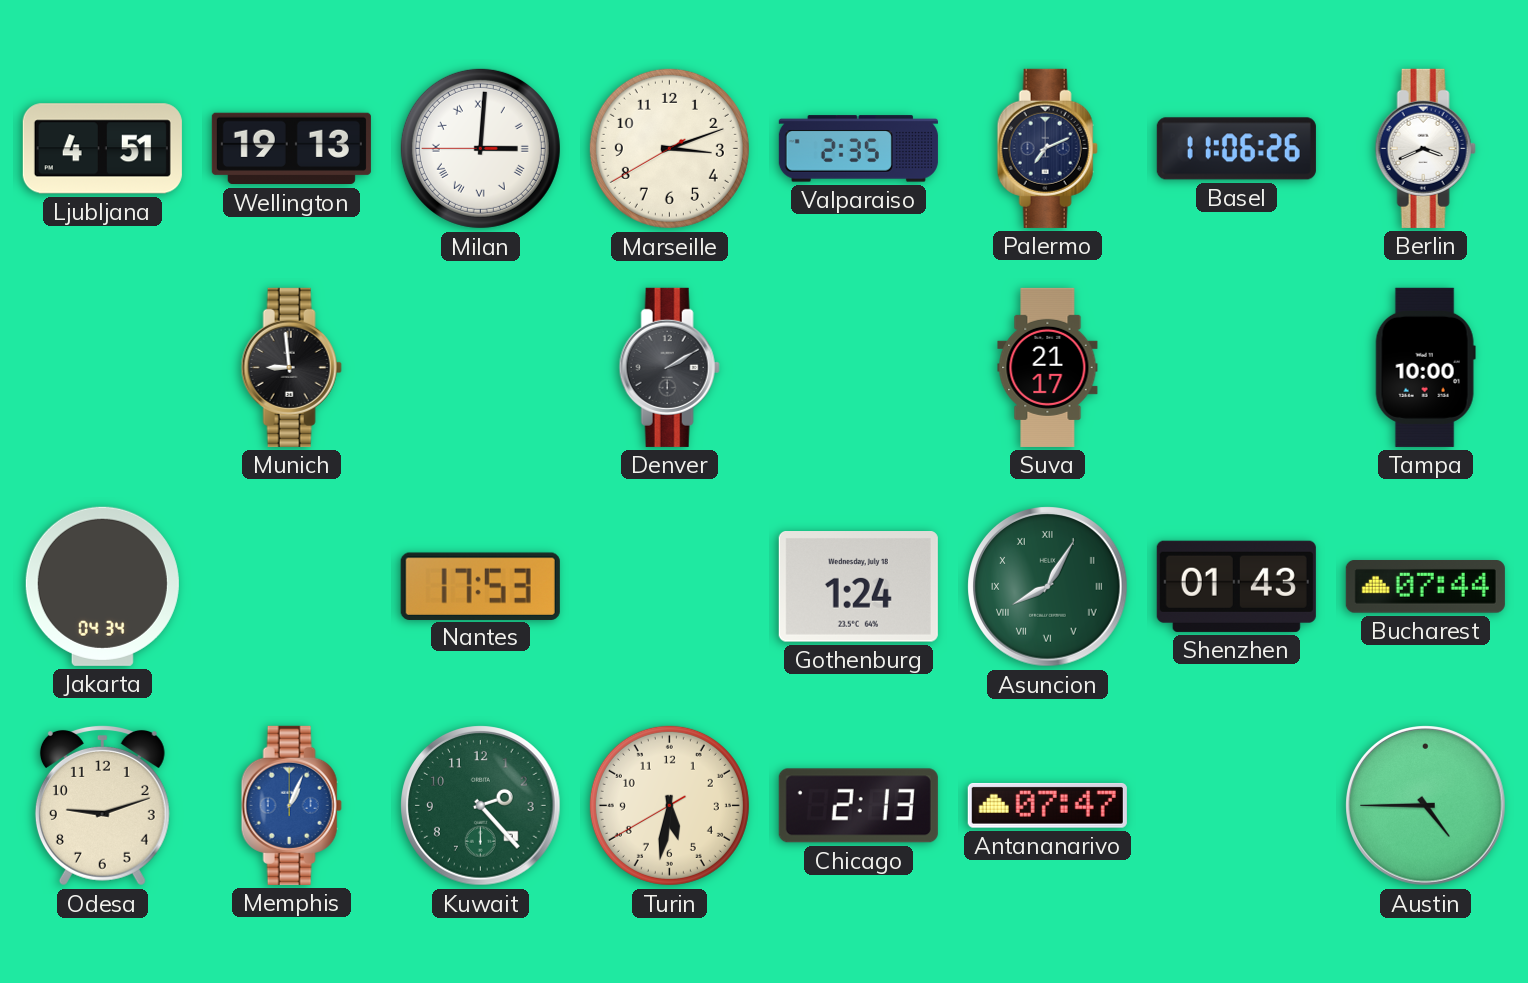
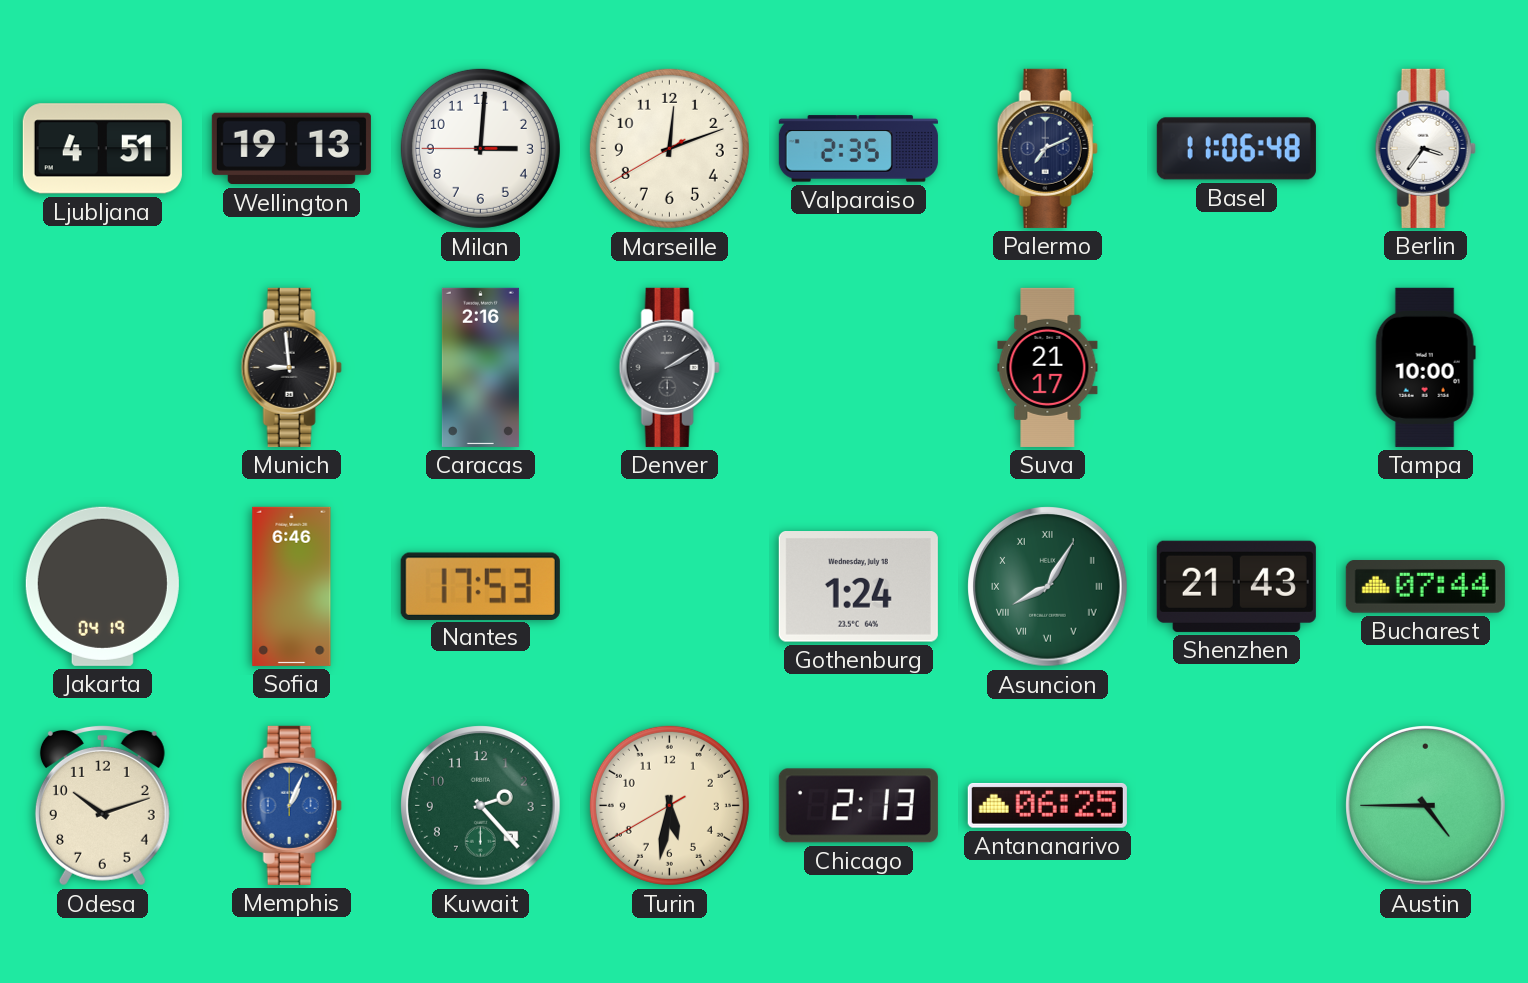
Milan numerals: Roman -> Arabic (480, 148)
Marseille: 3:11 -> 12:11 (669, 148)
Basel: 11:06:26 -> 11:06:48 (1236, 149)
Berlin: 3:41 -> 3:36 (1425, 148)
Caracas: none -> 2:16 (480, 367)
Jakarta: 04:34 -> 04:19 (102, 586)
Sofia: none -> 6:46 (292, 586)
Shenzhen: 01:43 -> 21:43 (1236, 586)
Odesa: 9:12 -> 10:12 (102, 805)
Antananarivo: 07:47 -> 06:25 (1047, 805)
